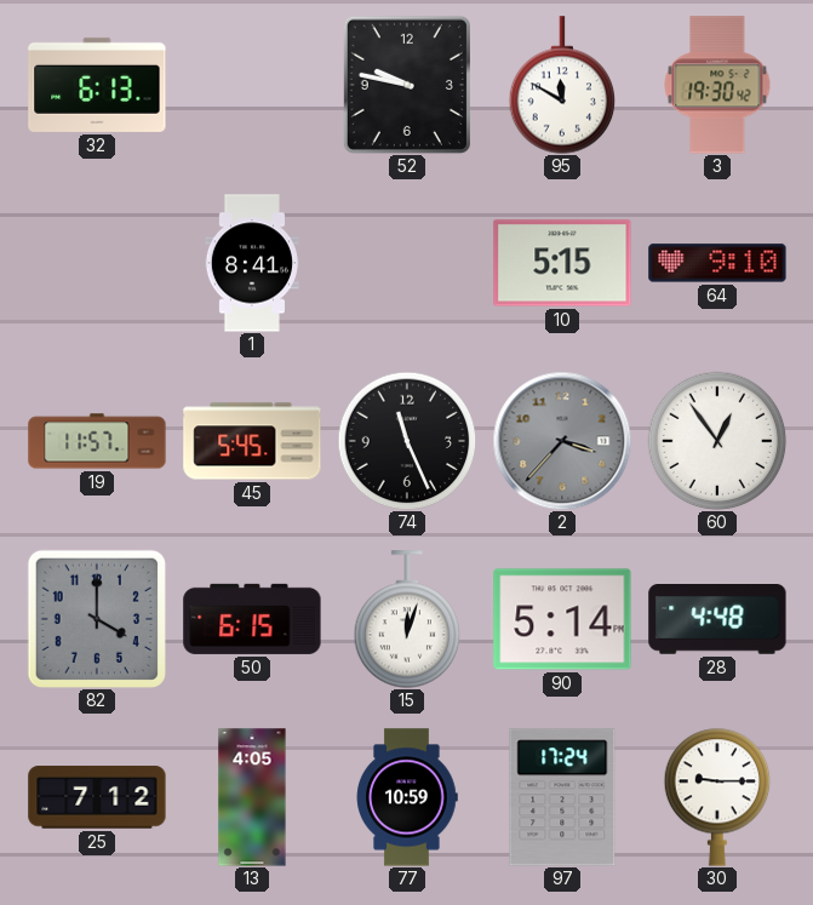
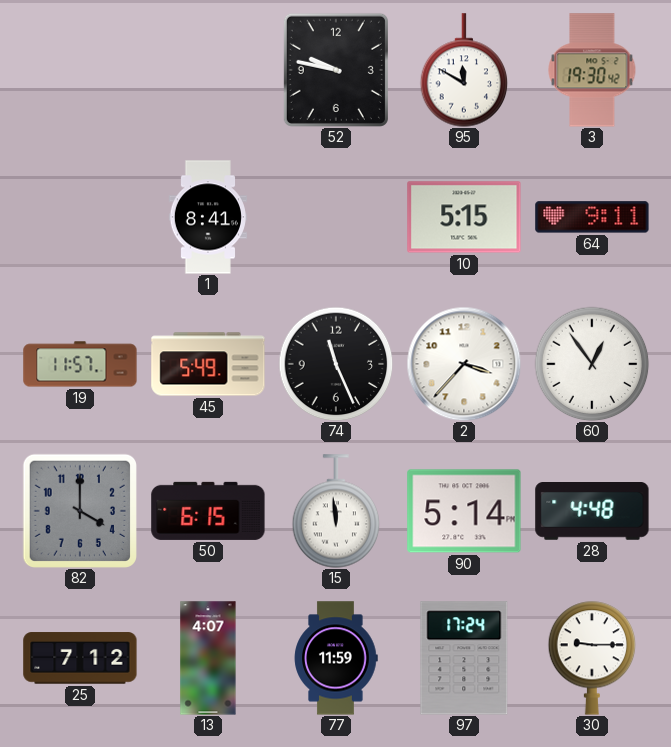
32: 6:13 -> none (97, 85)
64: 9:10 -> 9:11 (592, 217)
45: 5:45 -> 5:49 (208, 364)
2 dial: grey -> white (464, 364)
15: 12:03 -> 11:59 (336, 511)
13: 4:05 -> 4:07 (208, 658)
77: 10:59 -> 11:59 (336, 658)
